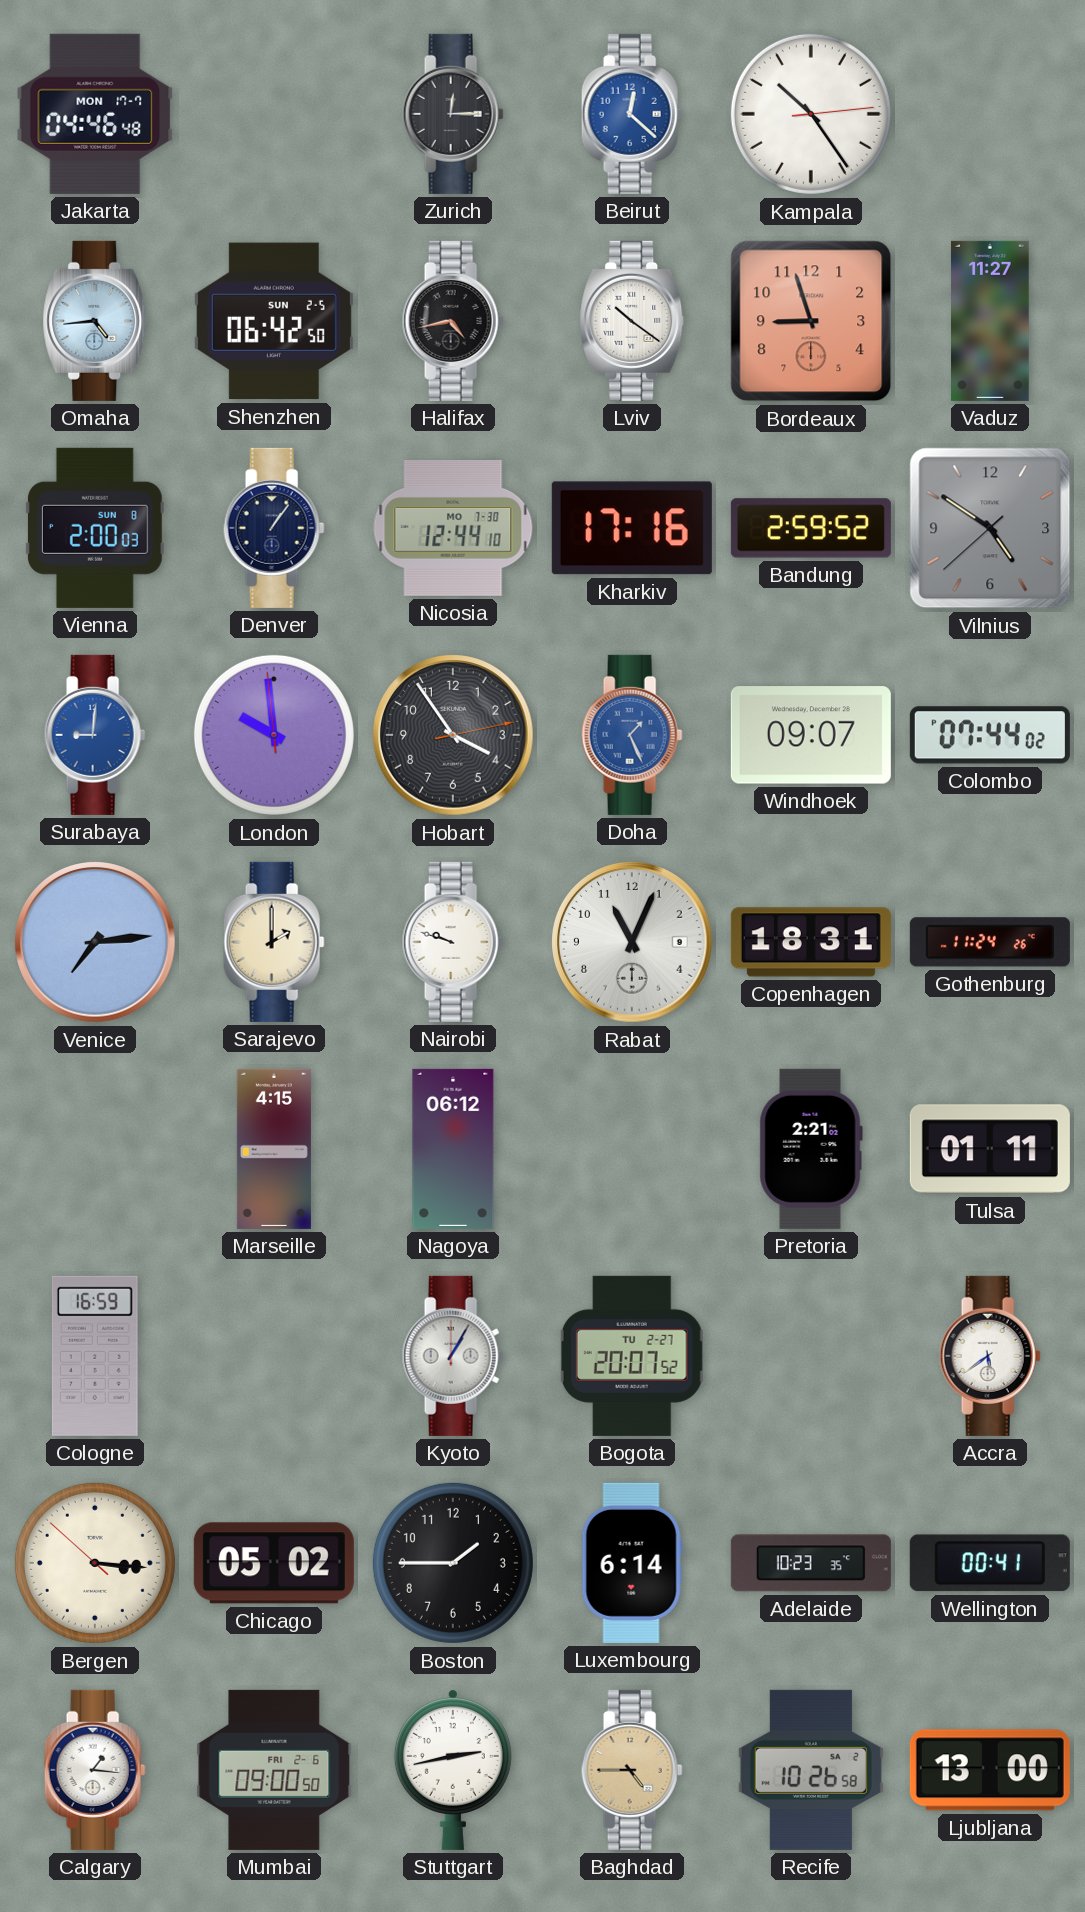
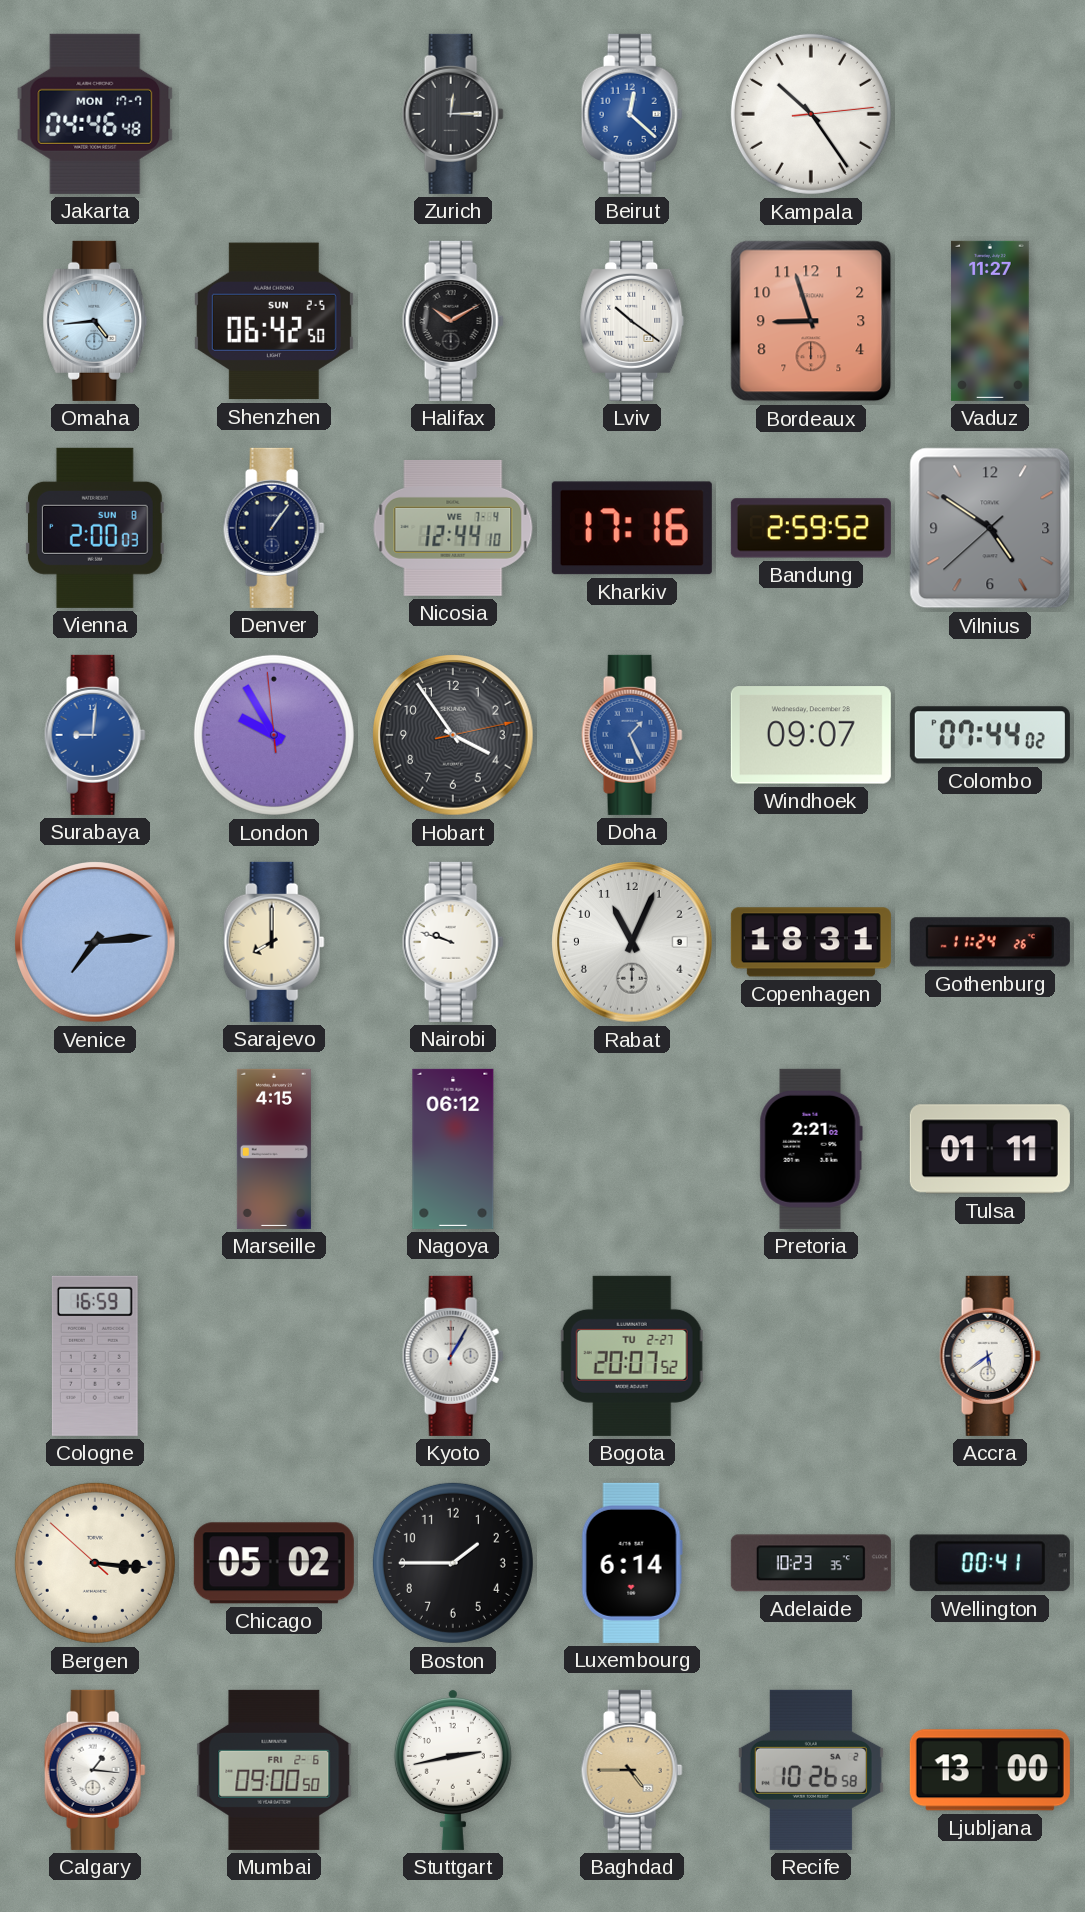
Halifax: 4:43 -> 10:10 (453, 321)
Nicosia date: MO 7-30 -> WE 7-4 (453, 528)
London: 9:58 -> 9:54 (274, 735)
Sarajevo: 2:00 -> 8:00 (274, 942)
